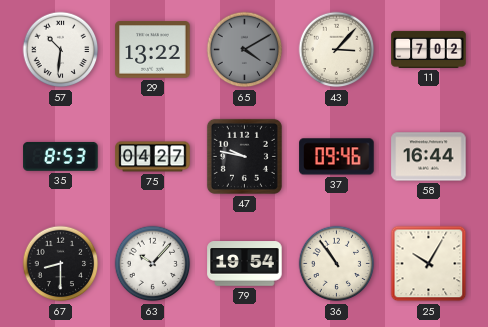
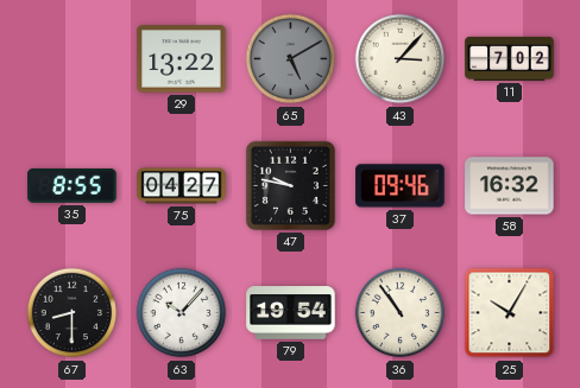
57: 10:31 -> none (61, 50)
65: 4:10 -> 5:10 (291, 59)
35: 8:53 -> 8:55 (72, 185)
58: 16:44 -> 16:32 (510, 186)
